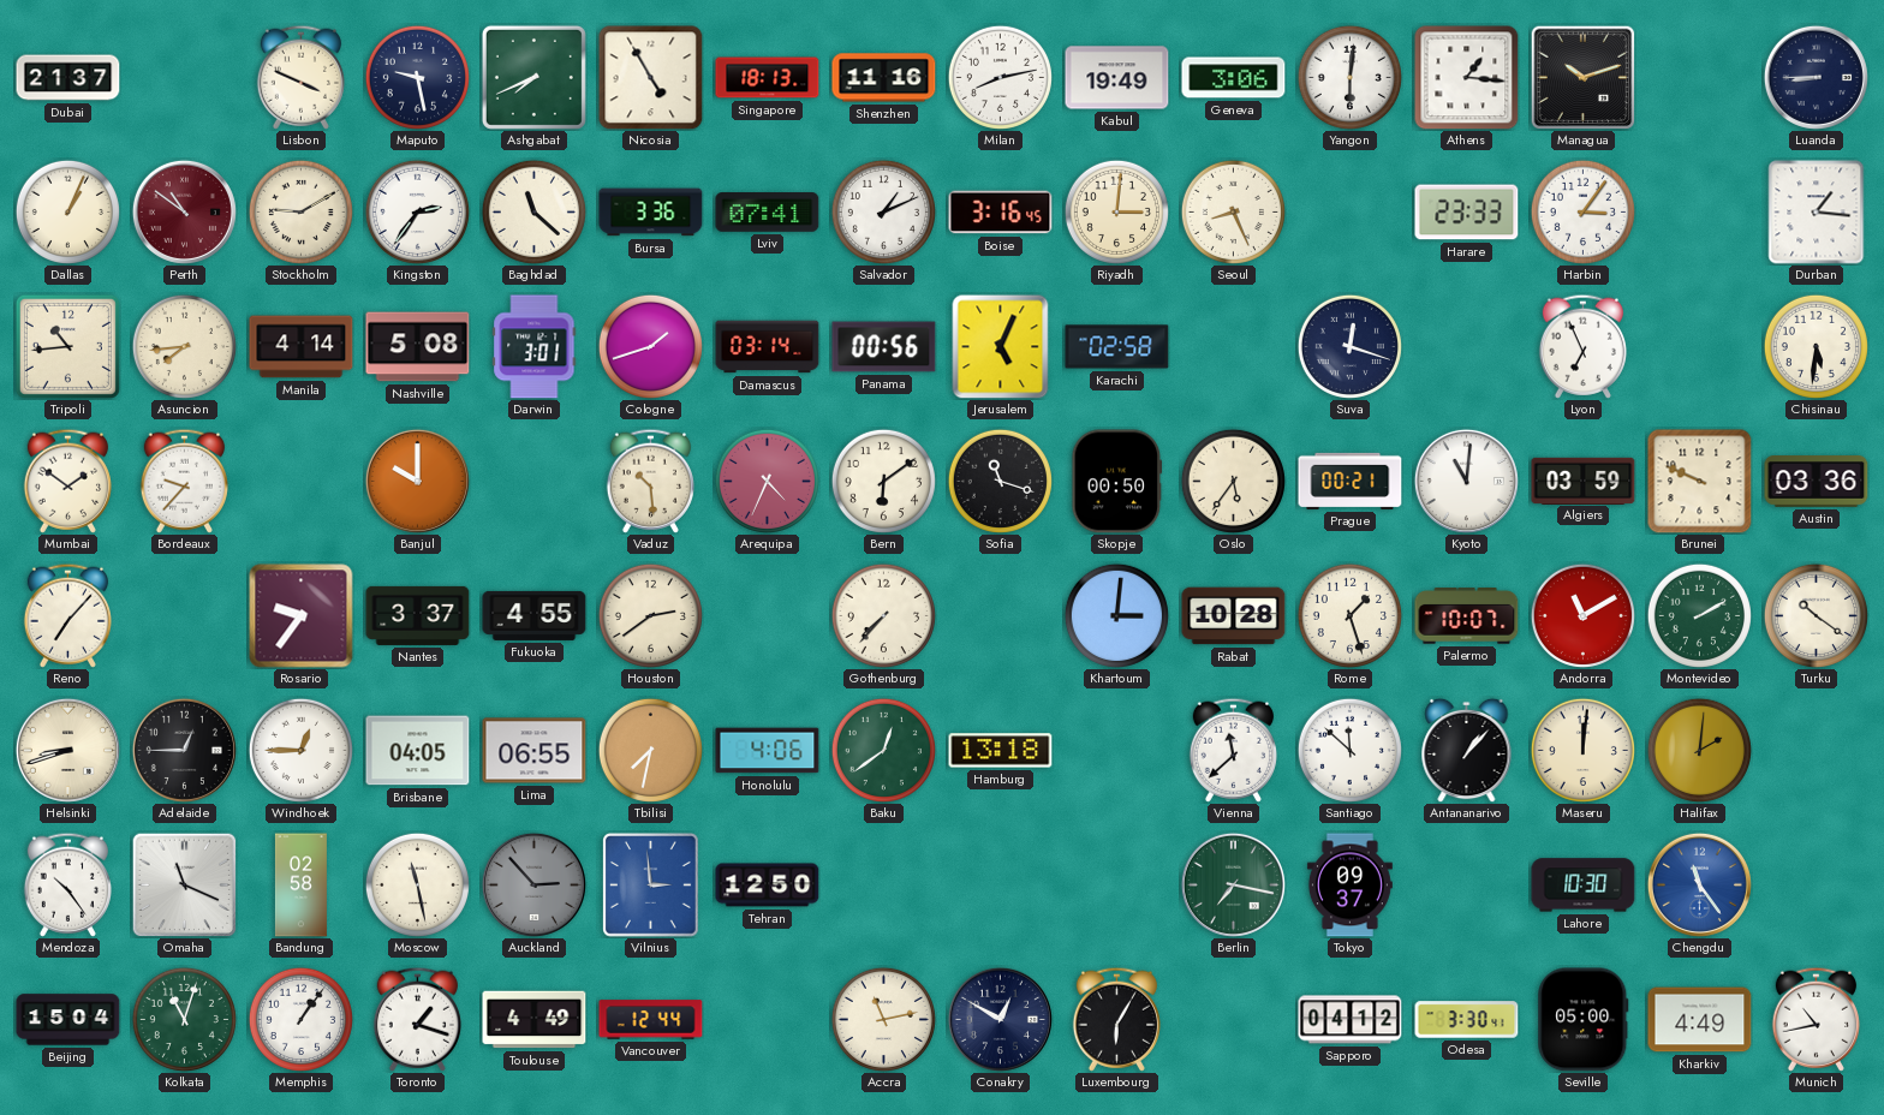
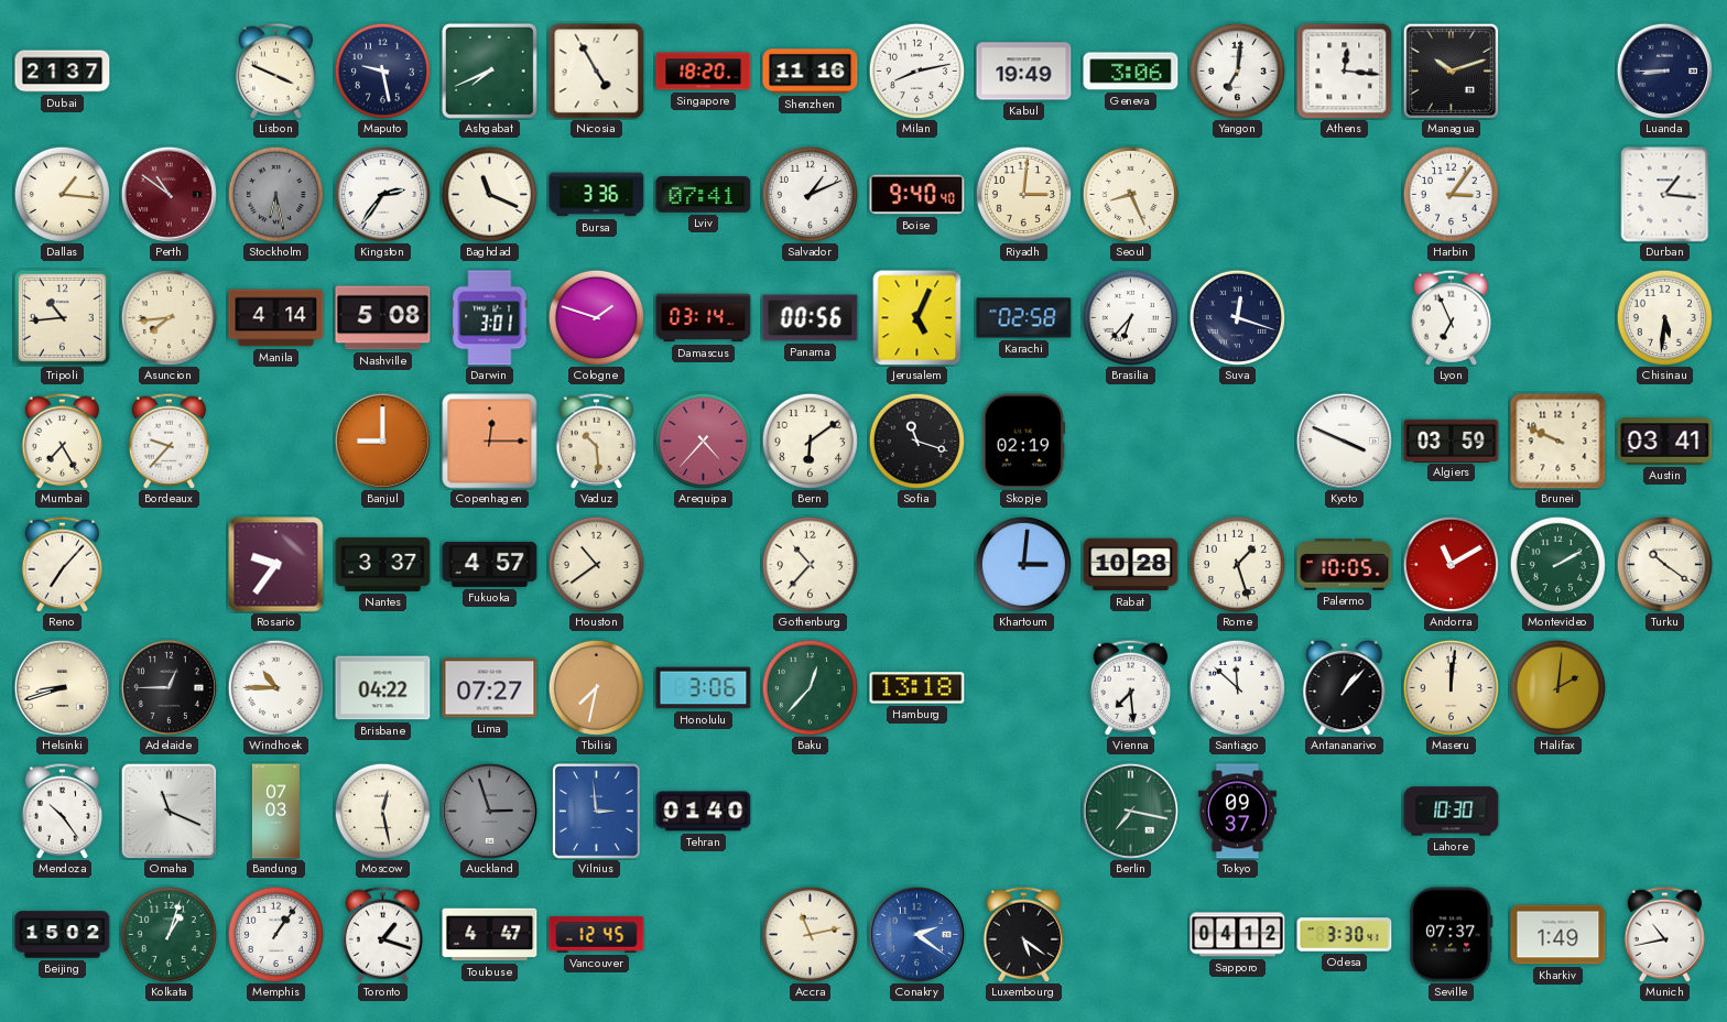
Singapore: 18:13 -> 18:20 (704, 72)
Yangon: 6:01 -> 7:01 (1237, 70)
Athens: 1:16 -> 12:16 (1345, 72)
Dallas: 1:04 -> 1:16 (62, 194)
Stockholm: 9:10 -> 6:28 (275, 194)
Stockholm dial: cream -> grey (275, 194)
Baghdad: 11:22 -> 11:19 (489, 194)
Boise: 3:16 -> 9:40 (917, 195)
Harare: 23:33 -> none (1467, 213)
Cologne: 1:42 -> 1:48 (596, 317)
Brasilia: none -> 6:37 (1130, 317)
Mumbai: 1:51 -> 7:25 (62, 441)
Banjul: 10:00 -> 9:00 (382, 441)
Copenhagen: none -> 12:15 (490, 442)
Arequipa: 4:34 -> 4:37 (703, 441)
Skopje: 00:50 -> 02:19 (1024, 442)
Oslo: 5:36 -> none (1233, 481)
Prague: 00:21 -> none (1351, 481)
Kyoto: 11:01 -> 3:49 (1344, 441)
Austin: 03:36 -> 03:41 (1665, 442)
Fukuoka: 4:55 -> 4:57 (490, 564)
Houston: 2:39 -> 10:39 (596, 564)
Gothenburg: 7:37 -> 10:37 (810, 564)
Palermo: 10:07 -> 10:05 (1345, 565)
Windhoek: 12:45 -> 10:45 (275, 687)
Brisbane: 04:05 -> 04:22 (383, 688)
Lima: 06:55 -> 07:27 (490, 688)
Honolulu: 4:06 -> 3:06 (704, 688)
Baku: 12:39 -> 12:37 (810, 687)
Vienna: 11:38 -> 7:29 (1130, 687)
Bandung: 02:58 -> 07:03 (275, 812)
Moscow: 11:28 -> 12:28 (382, 811)
Auckland: 2:53 -> 2:57 (489, 811)
Tehran: 12:50 -> 01:40 (704, 812)
Chengdu: 11:24 -> none (1699, 884)
Beijing: 15:04 -> 15:02 (63, 935)
Kolkata: 11:03 -> 1:03 (169, 934)
Toulouse: 4:49 -> 4:47 (490, 935)
Vancouver: 12:44 -> 12:45 (597, 935)
Conakry: 12:50 -> 2:21 (916, 934)
Conakry dial: navy -> blue (916, 934)
Luxembourg: 6:05 -> 5:21 (1023, 934)
Seville: 05:00 -> 07:37 (1452, 935)
Kharkiv: 4:49 -> 1:49 (1558, 935)
